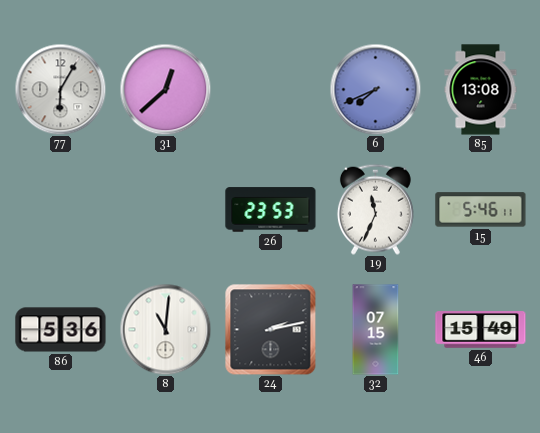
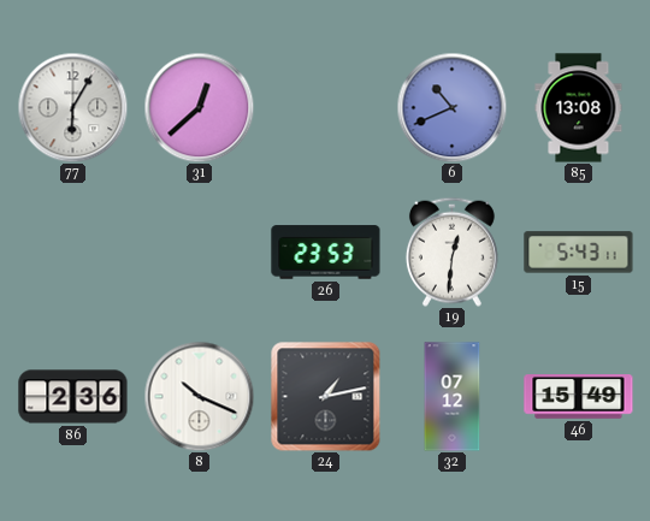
6: 7:41 -> 10:41 (451, 107)
19: 11:34 -> 12:31 (451, 251)
15: 5:46 -> 5:43 (579, 253)
86: 5:36 -> 2:36 (73, 397)
8: 11:01 -> 10:19 (199, 396)
24: 2:13 -> 1:13 (325, 396)
32: 07:15 -> 07:12 (453, 397)
